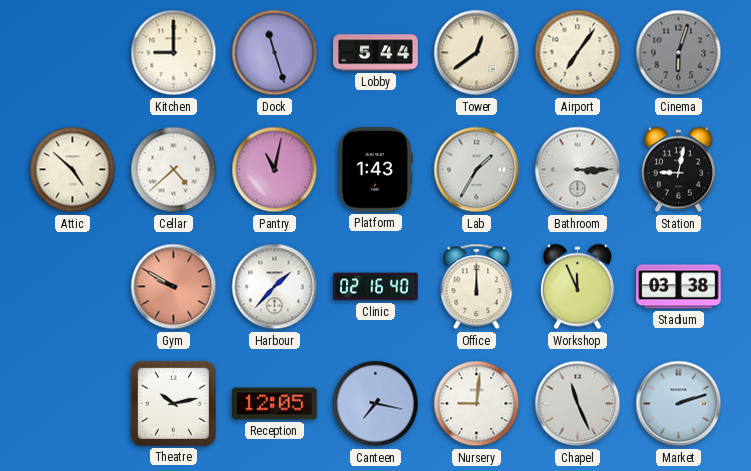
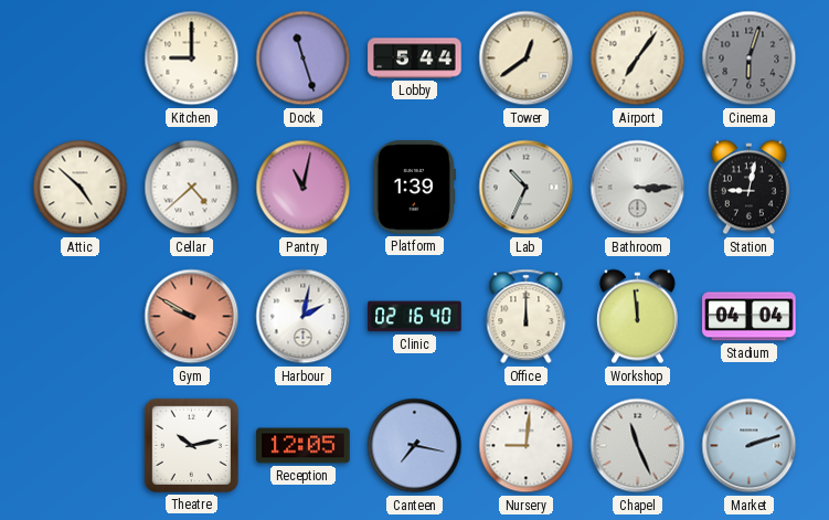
Platform: 1:43 -> 1:39 (414, 188)
Lab: 1:35 -> 10:34 (527, 188)
Harbour: 1:37 -> 2:02 (304, 317)
Workshop: 11:56 -> 11:59 (637, 317)
Stadium: 03:38 -> 04:04 (750, 317)
